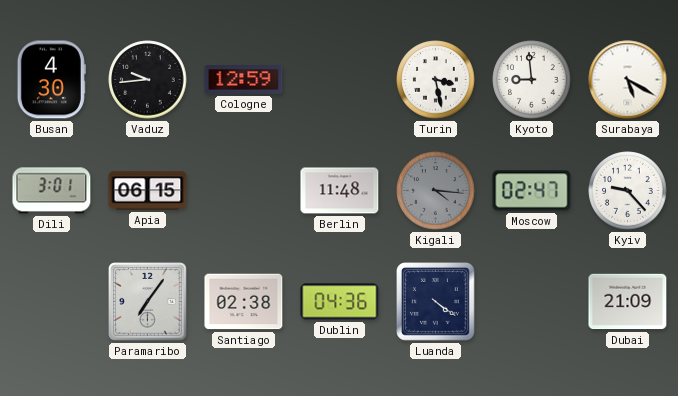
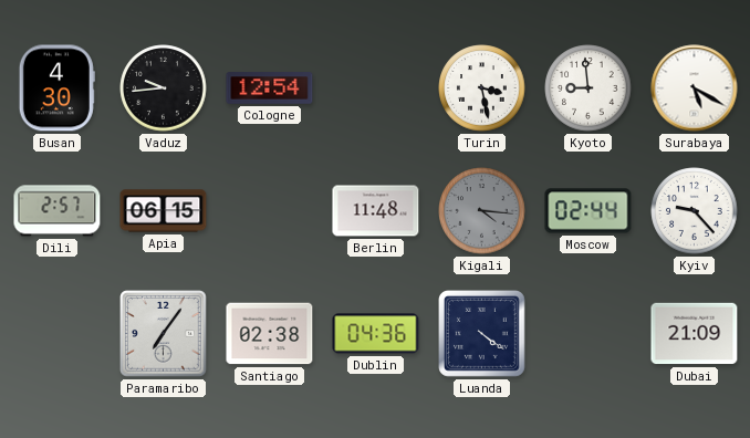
Cologne: 12:59 -> 12:54 (270, 88)
Dili: 3:01 -> 2:57 (58, 211)
Moscow: 02:47 -> 02:44 (588, 211)
